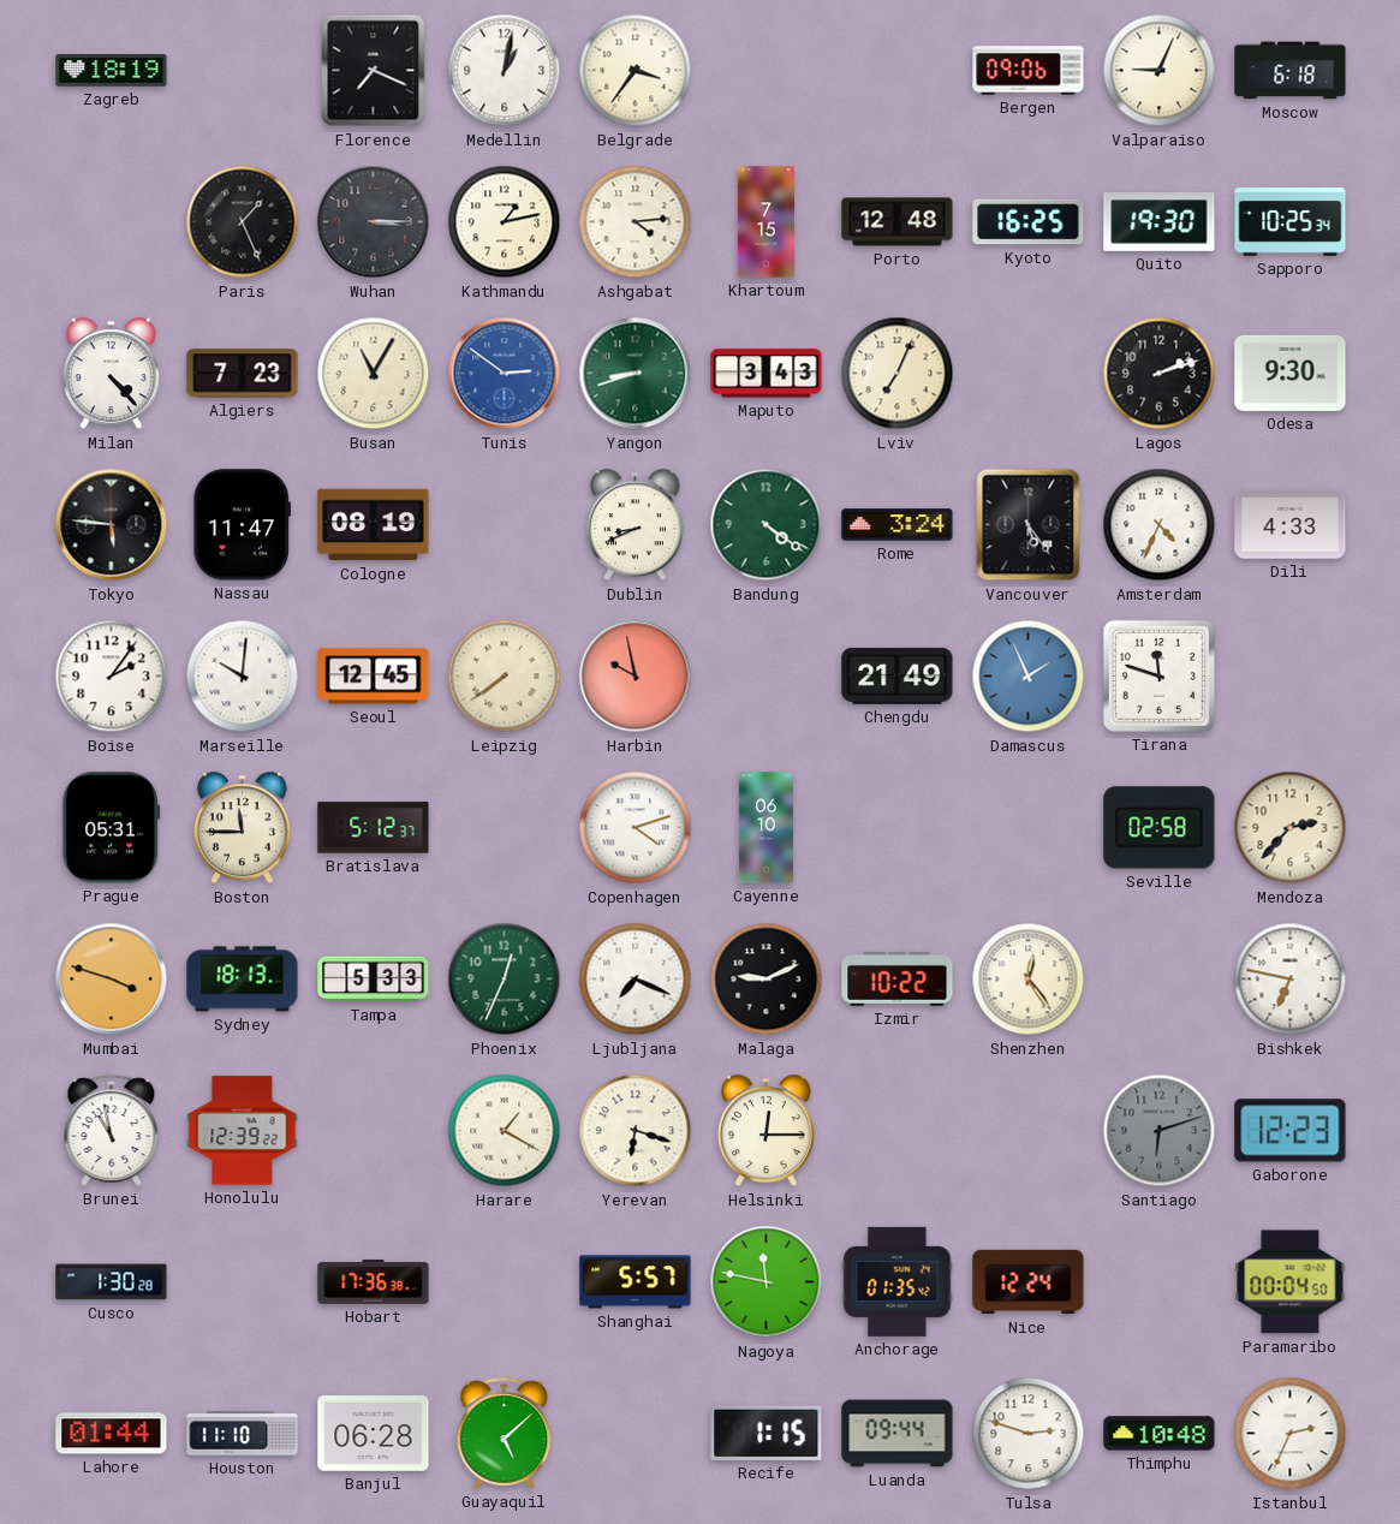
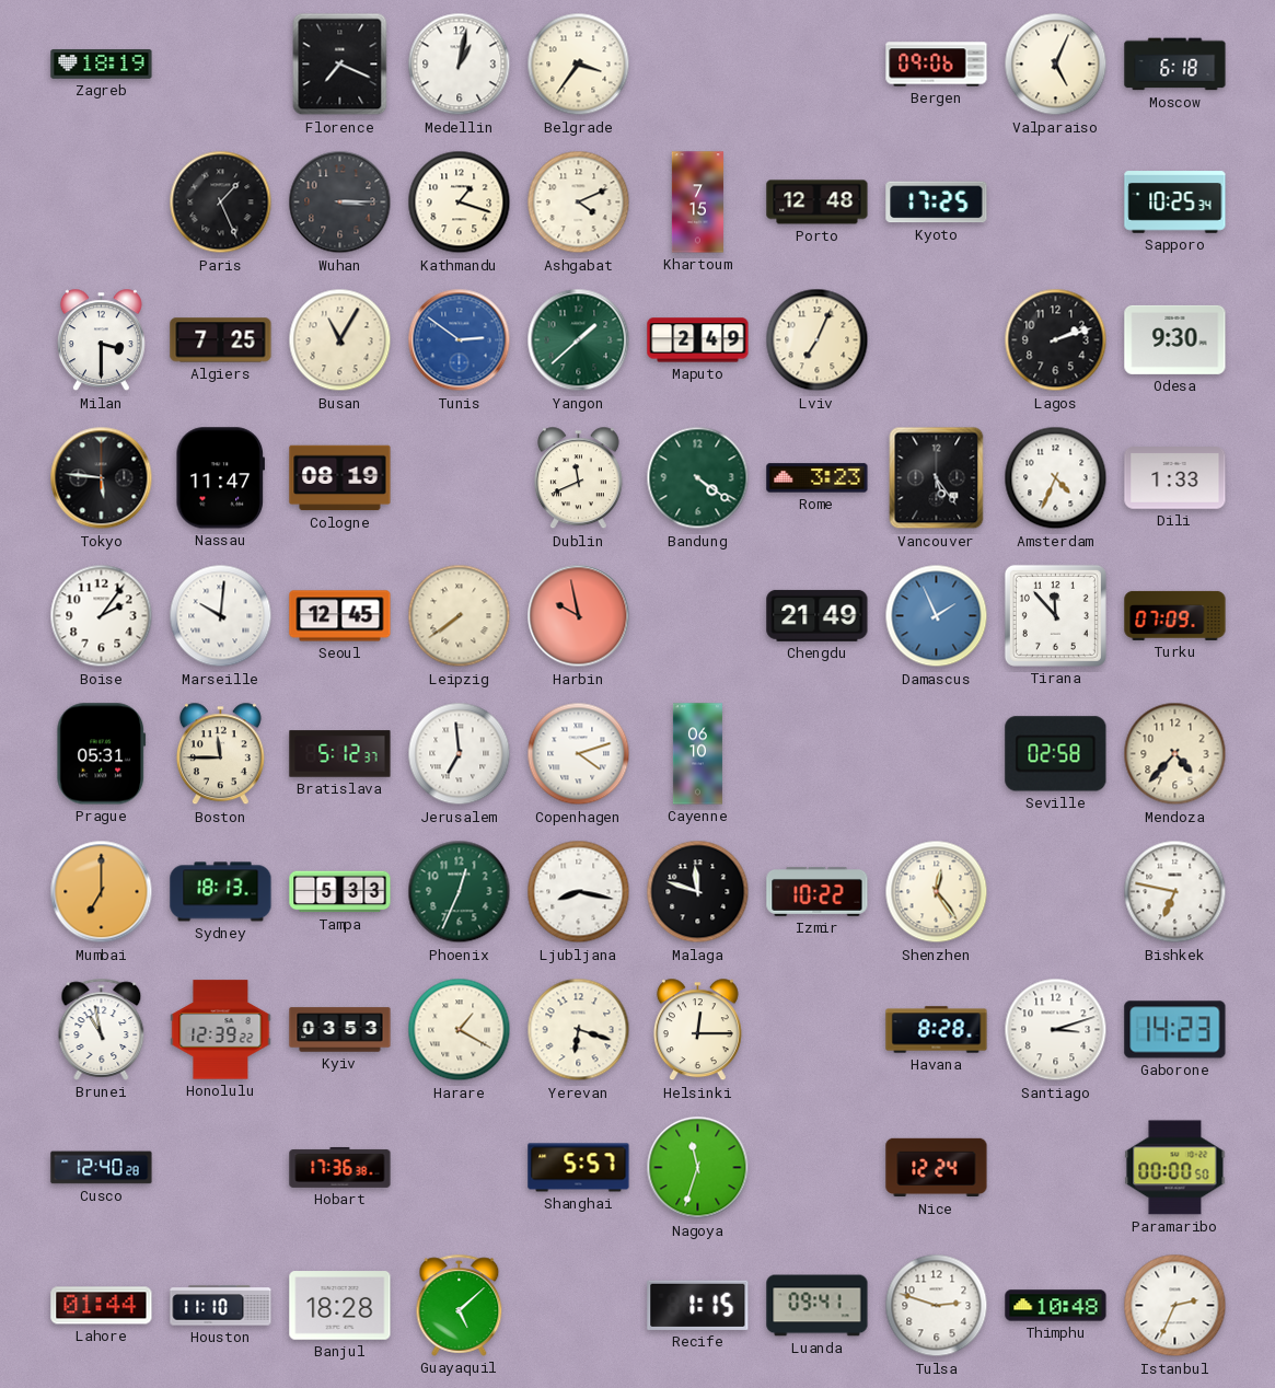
Valparaiso: 9:04 -> 5:04 (1056, 65)
Kathmandu: 1:13 -> 1:18 (460, 203)
Ashgabat: 4:14 -> 4:11 (579, 203)
Kyoto: 16:25 -> 17:25 (937, 203)
Quito: 19:30 -> none (1160, 222)
Milan: 4:23 -> 3:30 (101, 340)
Algiers: 7:23 -> 7:25 (221, 340)
Yangon: 8:42 -> 1:38 (579, 340)
Maputo: 3:43 -> 2:49 (698, 340)
Dublin: 8:41 -> 11:41 (578, 478)
Rome: 3:24 -> 3:23 (818, 478)
Dili: 4:33 -> 1:33 (1175, 478)
Tirana: 11:48 -> 11:53 (1055, 615)
Turku: none -> 07:09 (1175, 615)
Jerusalem: none -> 6:59 (460, 754)
Mendoza: 2:37 -> 4:37 (1175, 754)
Mumbai: 3:48 -> 7:00 (102, 892)
Ljubljana: 7:19 -> 8:17 (579, 892)
Malaga: 9:11 -> 11:48 (698, 892)
Kyiv: none -> 03:53 (340, 1030)
Havana: none -> 8:28 (937, 1030)
Santiago: 6:12 -> 3:12 (1056, 1030)
Santiago dial: grey -> white (1056, 1030)
Gaborone: 12:23 -> 14:23 (1175, 1030)
Cusco: 1:30 -> 12:40 (102, 1168)
Nagoya: 11:47 -> 11:33 (698, 1168)
Anchorage: 01:35 -> none (898, 1281)
Paramaribo: 00:04 -> 00:00 (1175, 1168)
Banjul: 06:28 -> 18:28 (340, 1306)
Luanda: 09:44 -> 09:41 (818, 1306)
